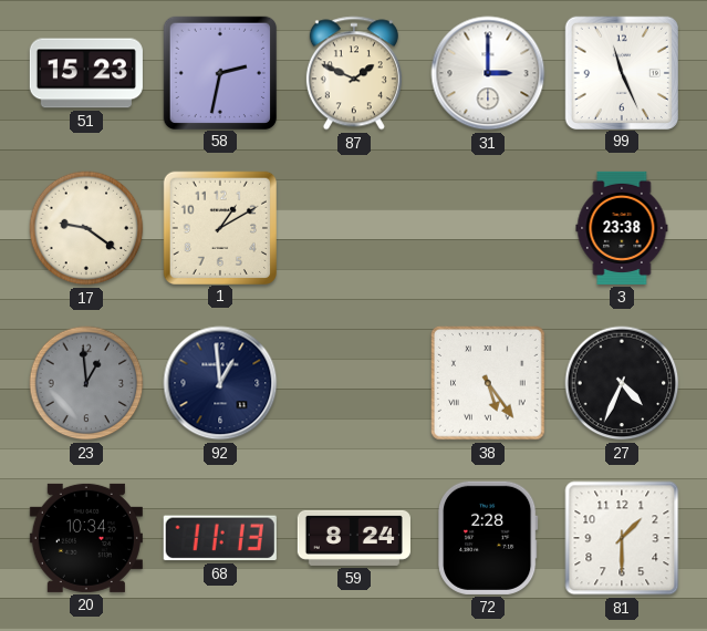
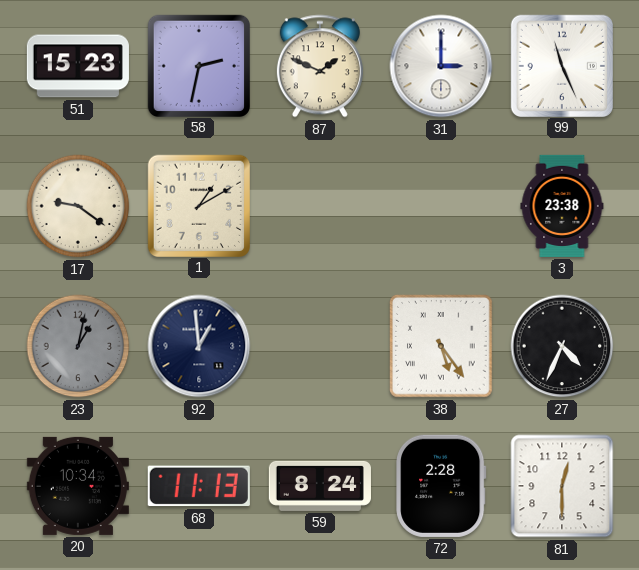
23: 12:59 -> 1:02 (78, 346)
81: 1:30 -> 12:30 (562, 486)
